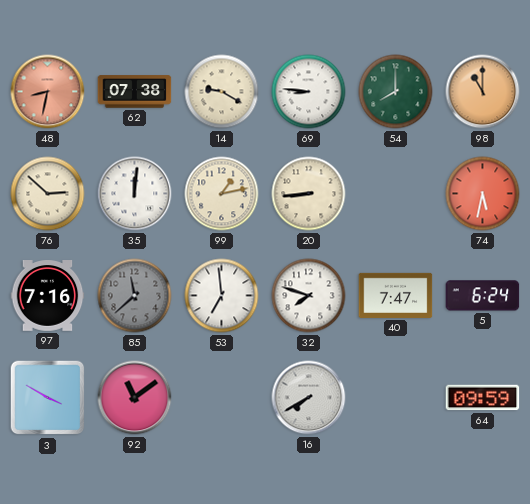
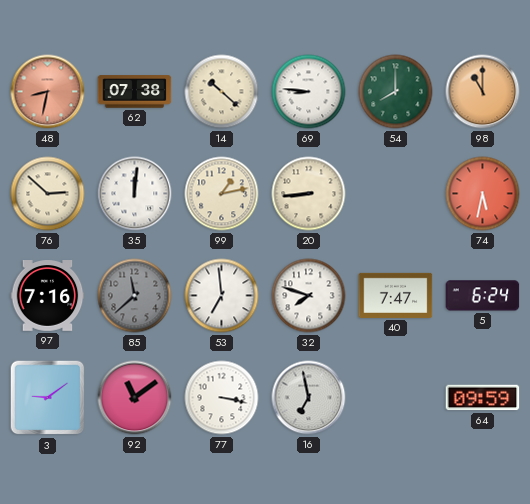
14: 9:20 -> 10:22 (222, 92)
3: 3:50 -> 9:09 (48, 398)
77: none -> 3:17 (222, 398)
16: 7:40 -> 6:58 (309, 398)
